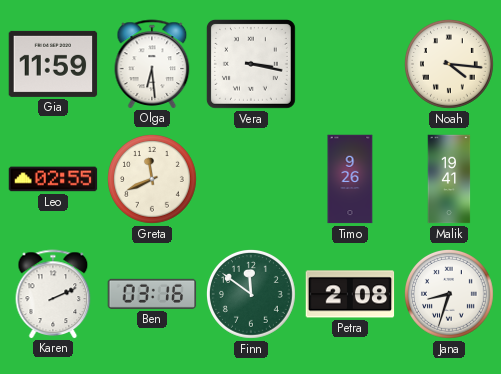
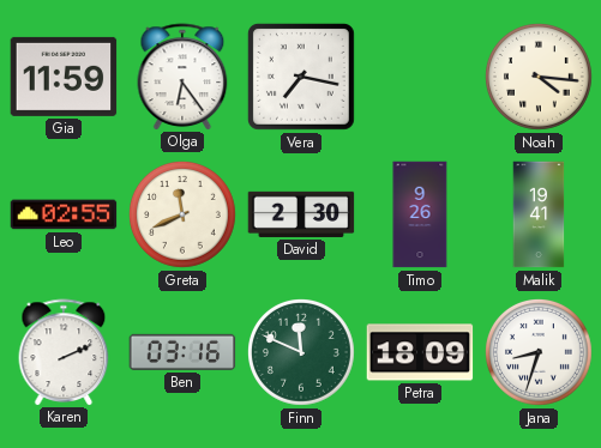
Olga: 6:29 -> 6:24 (182, 77)
Vera: 3:17 -> 7:17 (301, 77)
David: none -> 2:30 (301, 214)
Finn: 11:51 -> 11:49 (302, 353)
Petra: 2:08 -> 18:09 (420, 352)
